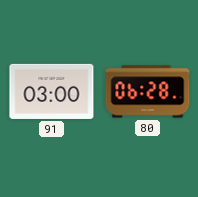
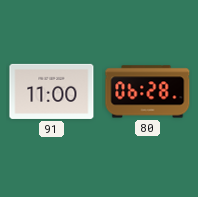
91: 03:00 -> 11:00 (52, 91)
